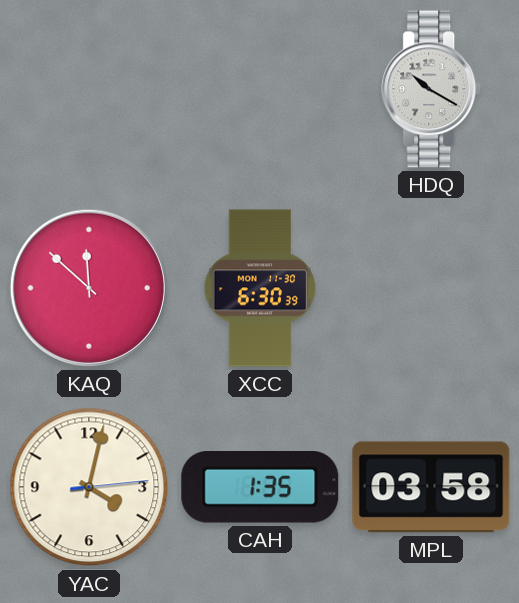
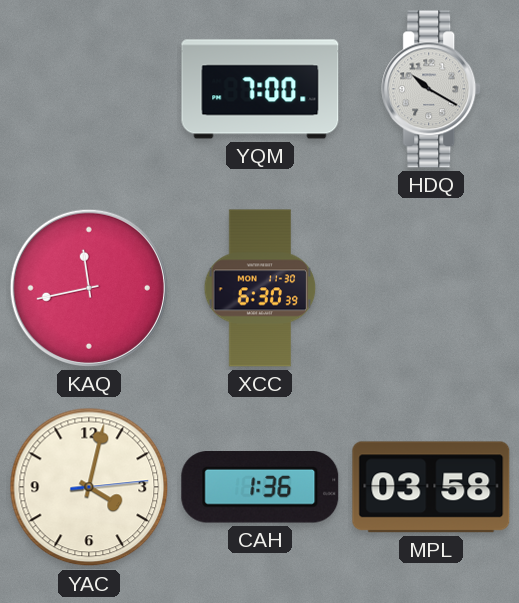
YQM: none -> 7:00 (260, 89)
KAQ: 11:52 -> 11:43 (89, 288)
CAH: 1:35 -> 1:36 (260, 487)
